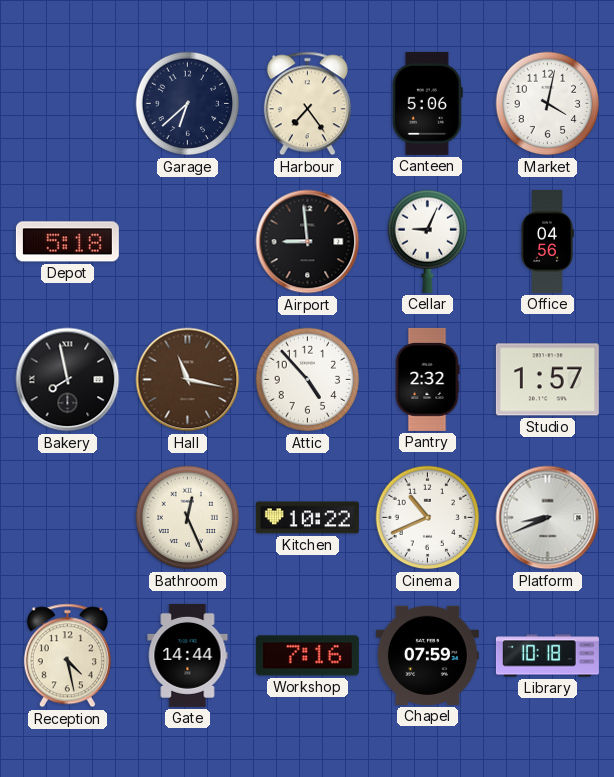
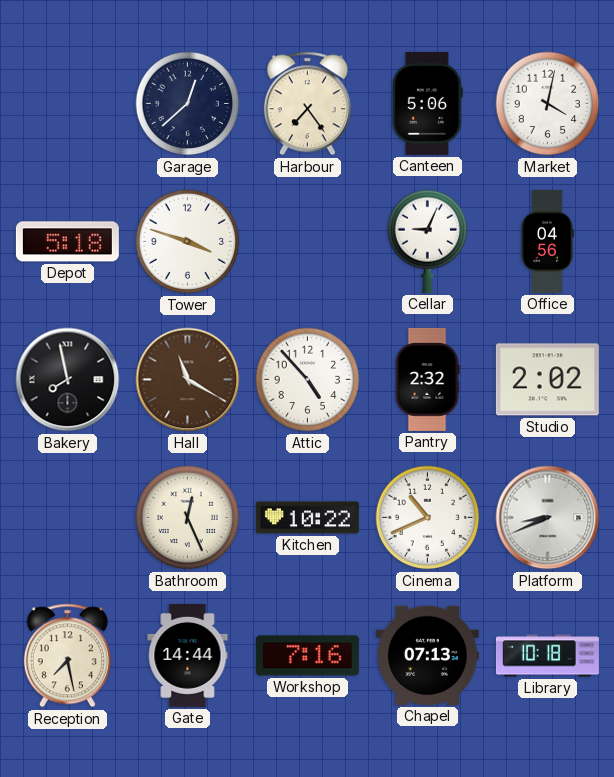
Garage: 6:38 -> 12:38 (188, 104)
Tower: none -> 3:48 (188, 242)
Airport: 8:59 -> none (308, 242)
Hall: 11:17 -> 11:20 (188, 380)
Studio: 1:57 -> 2:02 (547, 380)
Reception: 4:28 -> 7:28 (67, 656)
Chapel: 07:59 -> 07:13 (427, 655)
